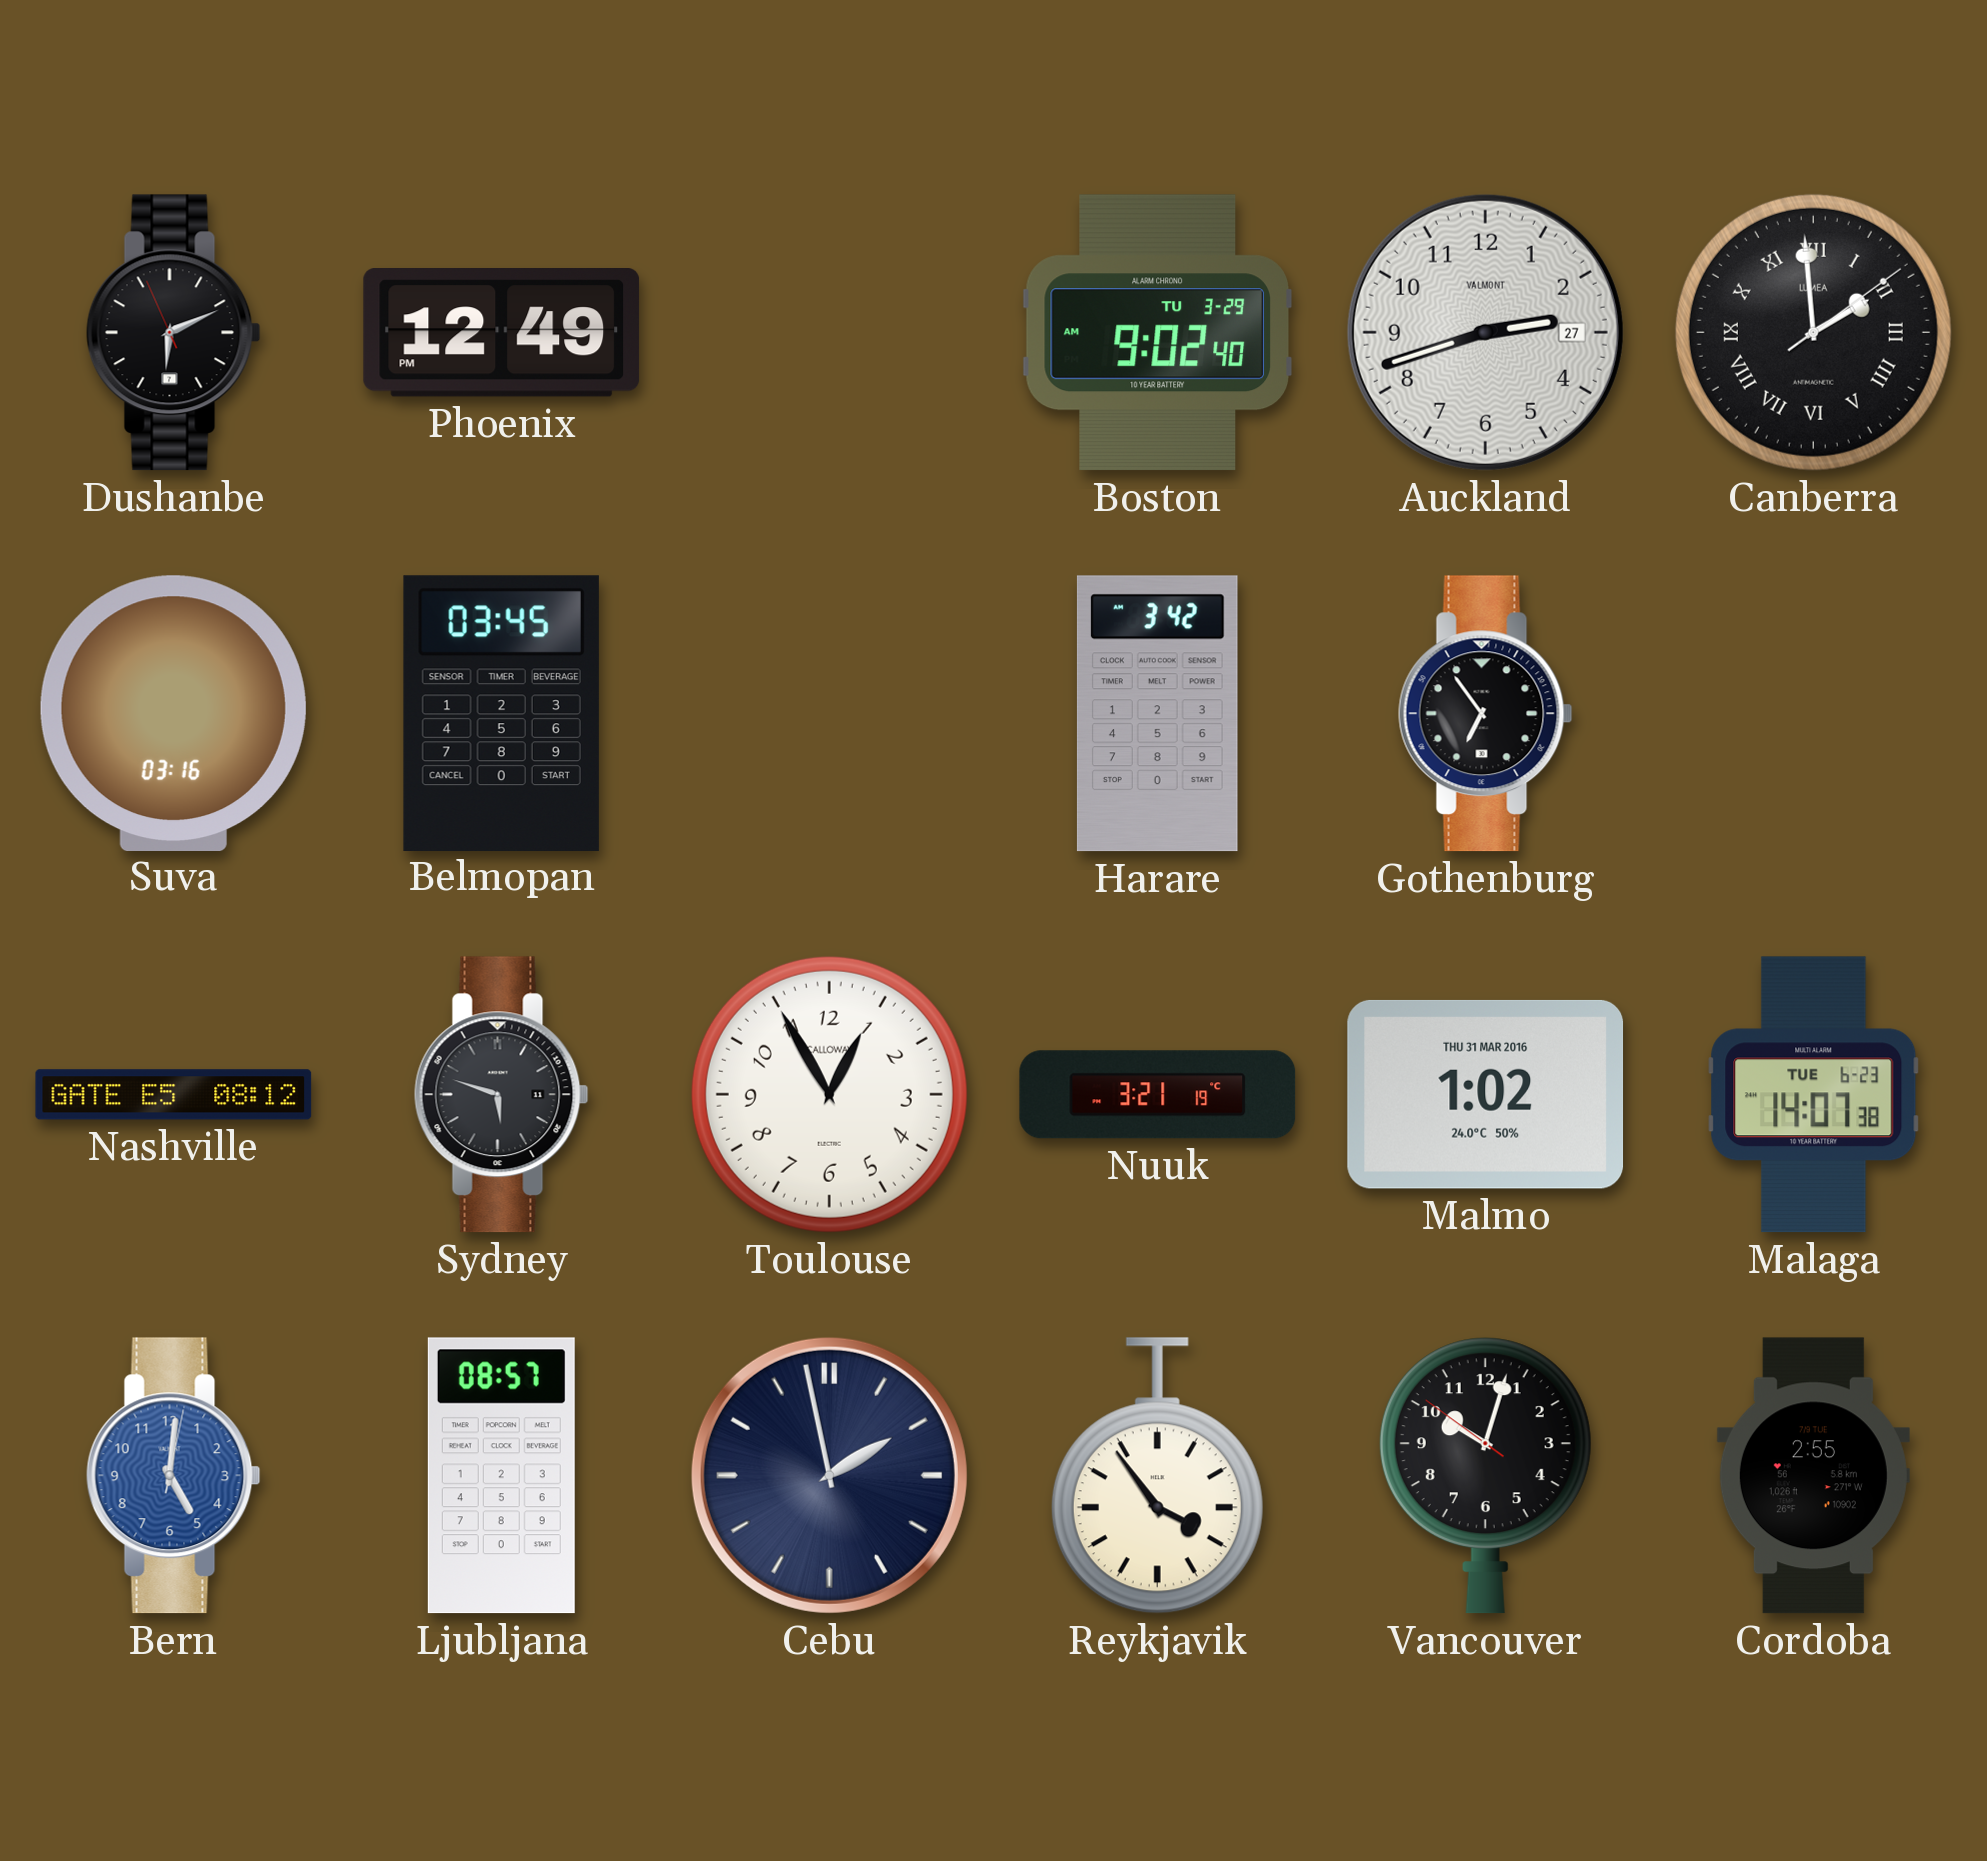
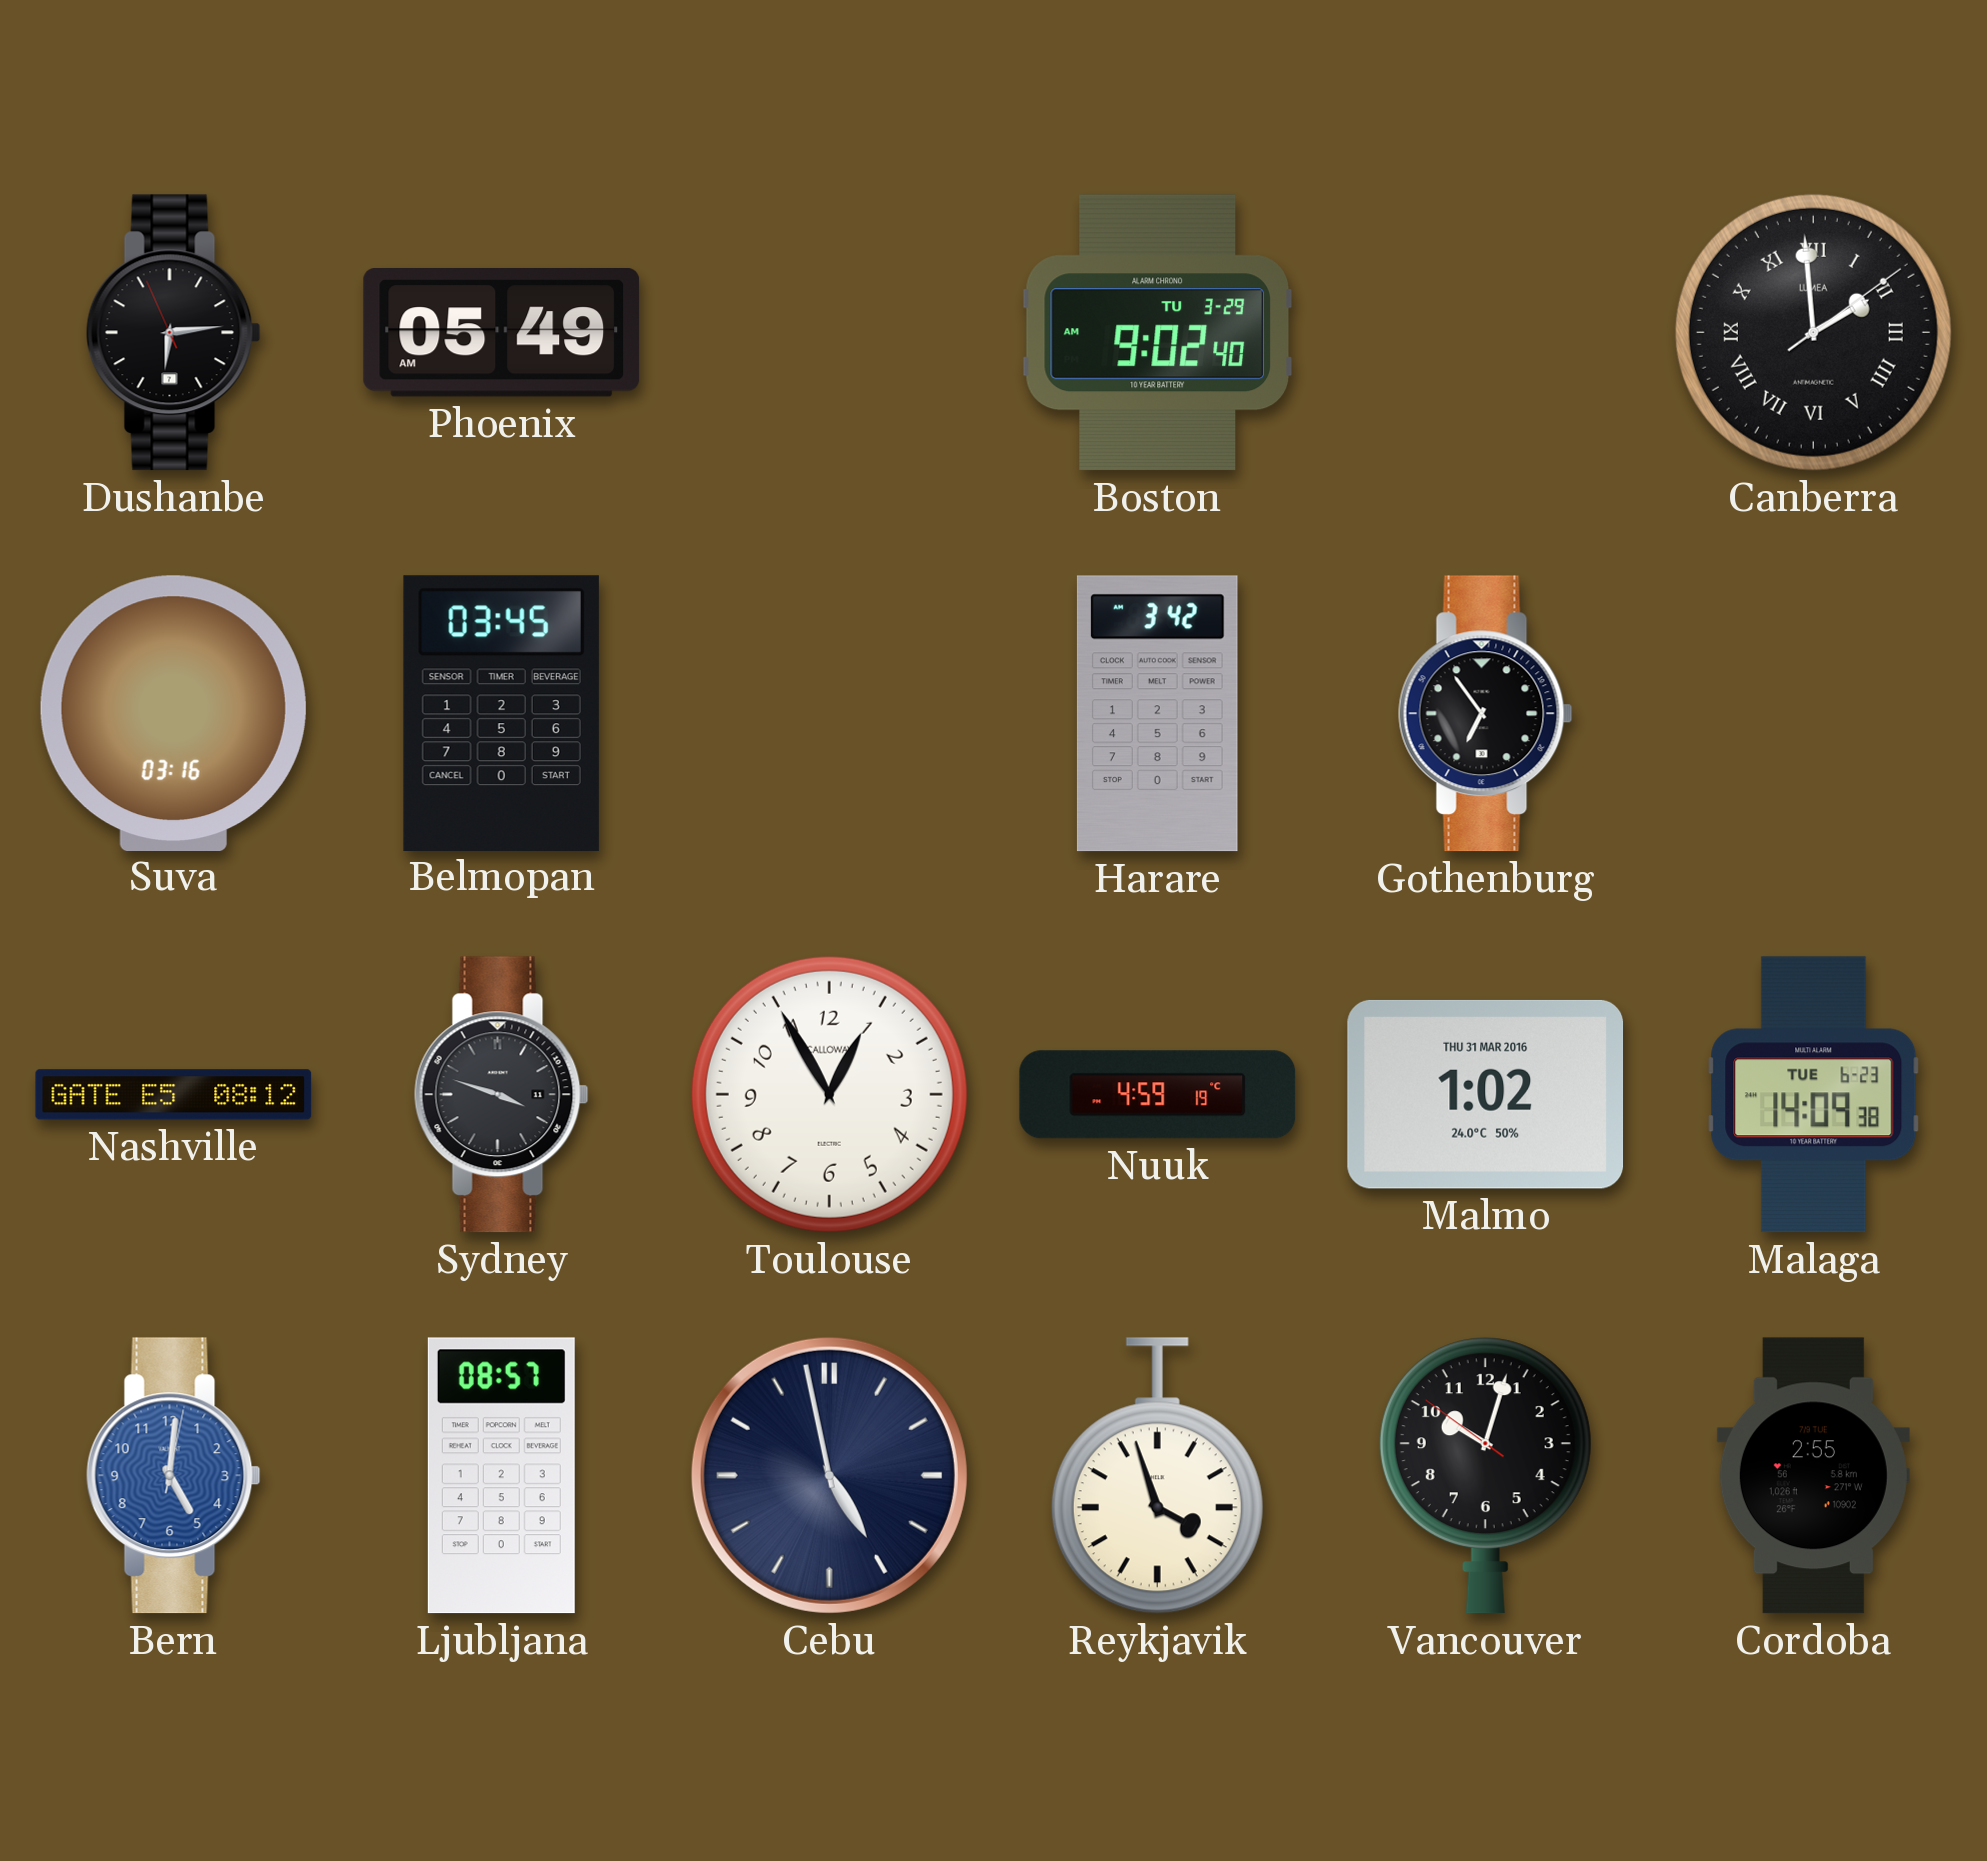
Dushanbe: 6:10 -> 6:13 (173, 333)
Phoenix: 12:49 -> 05:49 (502, 333)
Auckland: 2:42 -> none (1485, 332)
Sydney: 5:48 -> 3:48 (501, 1095)
Nuuk: 3:21 -> 4:59 (1158, 1095)
Malaga: 14:07 -> 14:09 (1814, 1095)
Cebu: 1:58 -> 4:58 (829, 1475)
Reykjavik: 3:54 -> 3:57 (1157, 1476)
